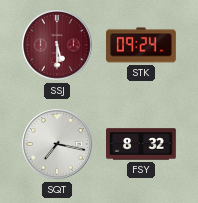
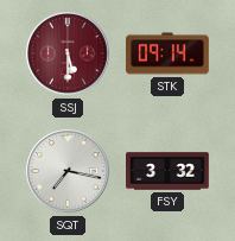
STK: 09:24 -> 09:14 (167, 53)
FSY: 8:32 -> 3:32 (167, 171)
